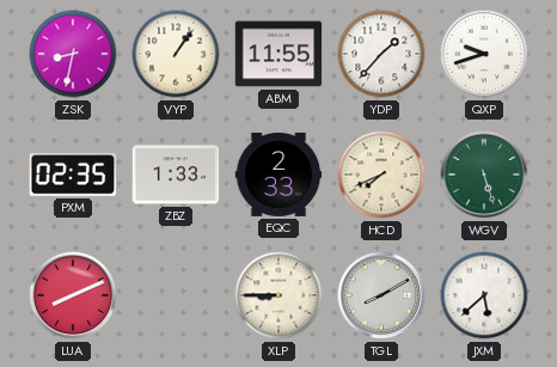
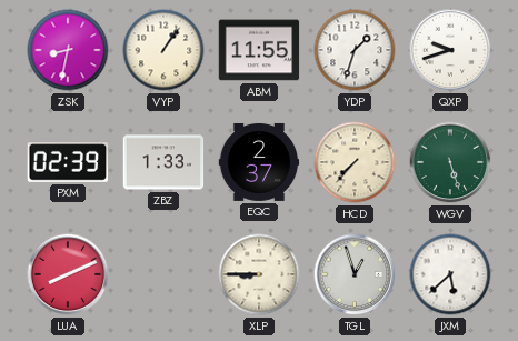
YDP: 1:37 -> 1:33 (355, 50)
PXM: 02:35 -> 02:39 (68, 162)
EQC: 2:33 -> 2:37 (259, 162)
HCD: 7:41 -> 7:37 (355, 162)
TGL: 8:10 -> 12:57 (355, 274)
